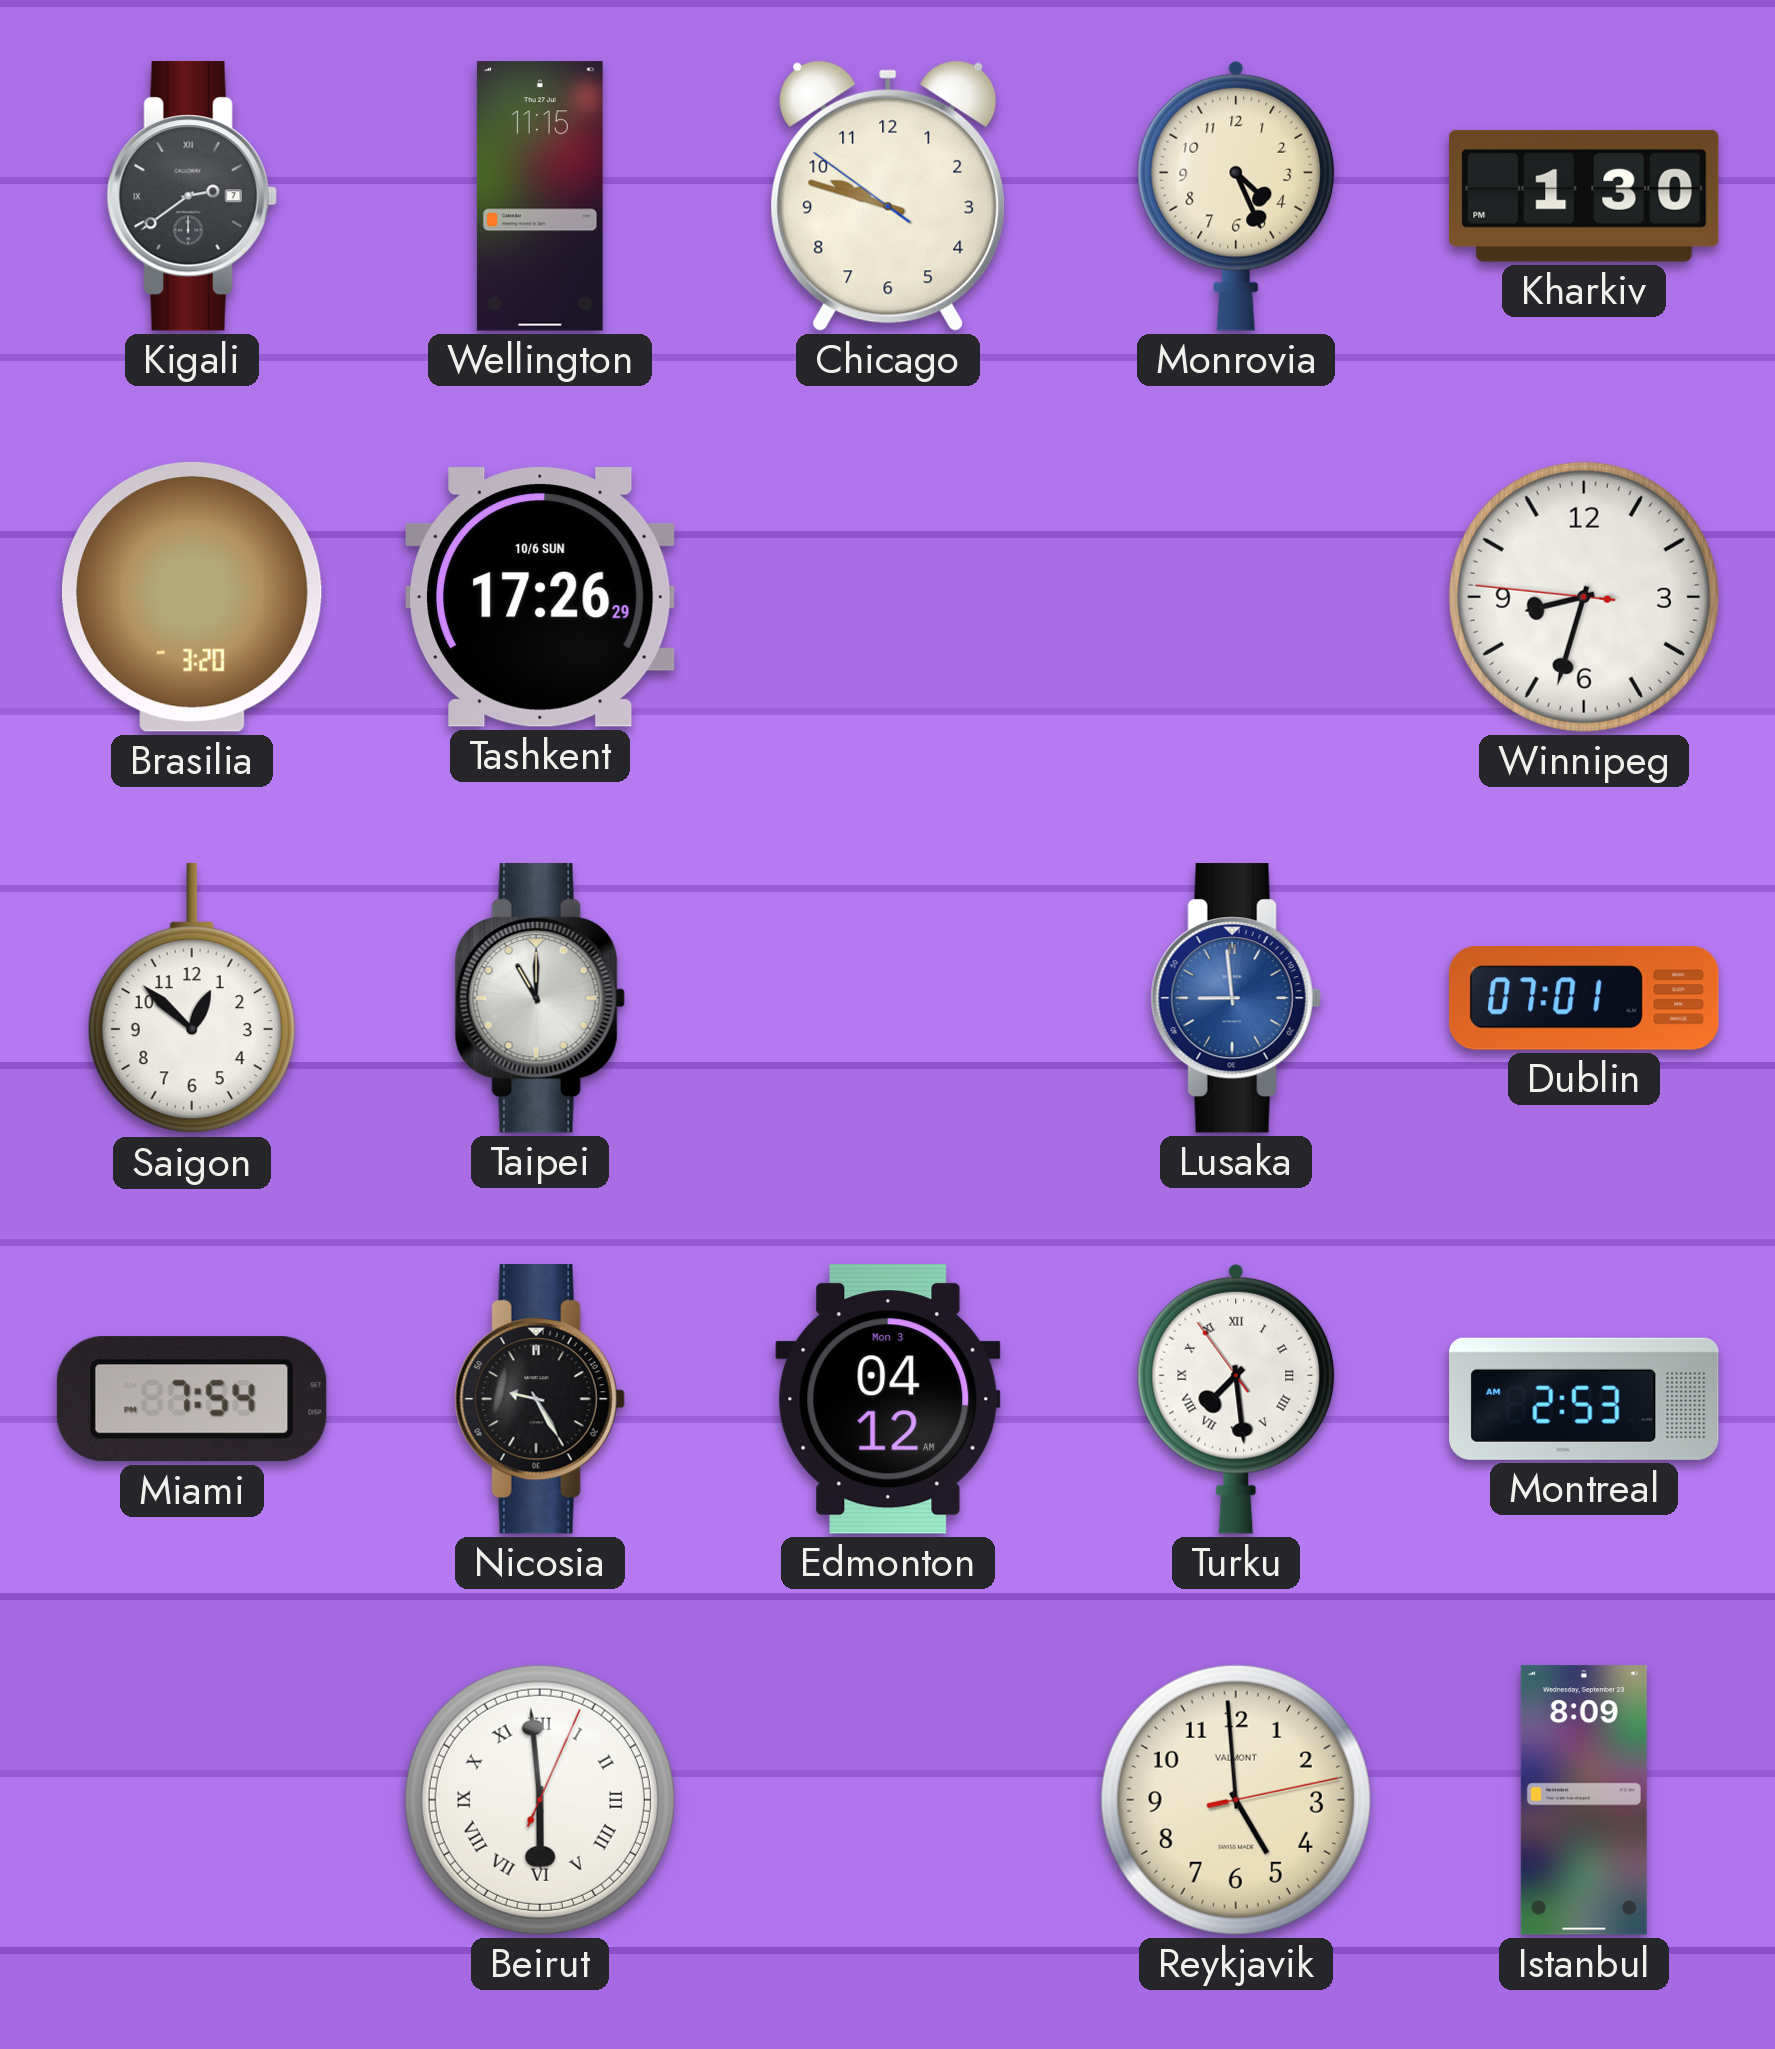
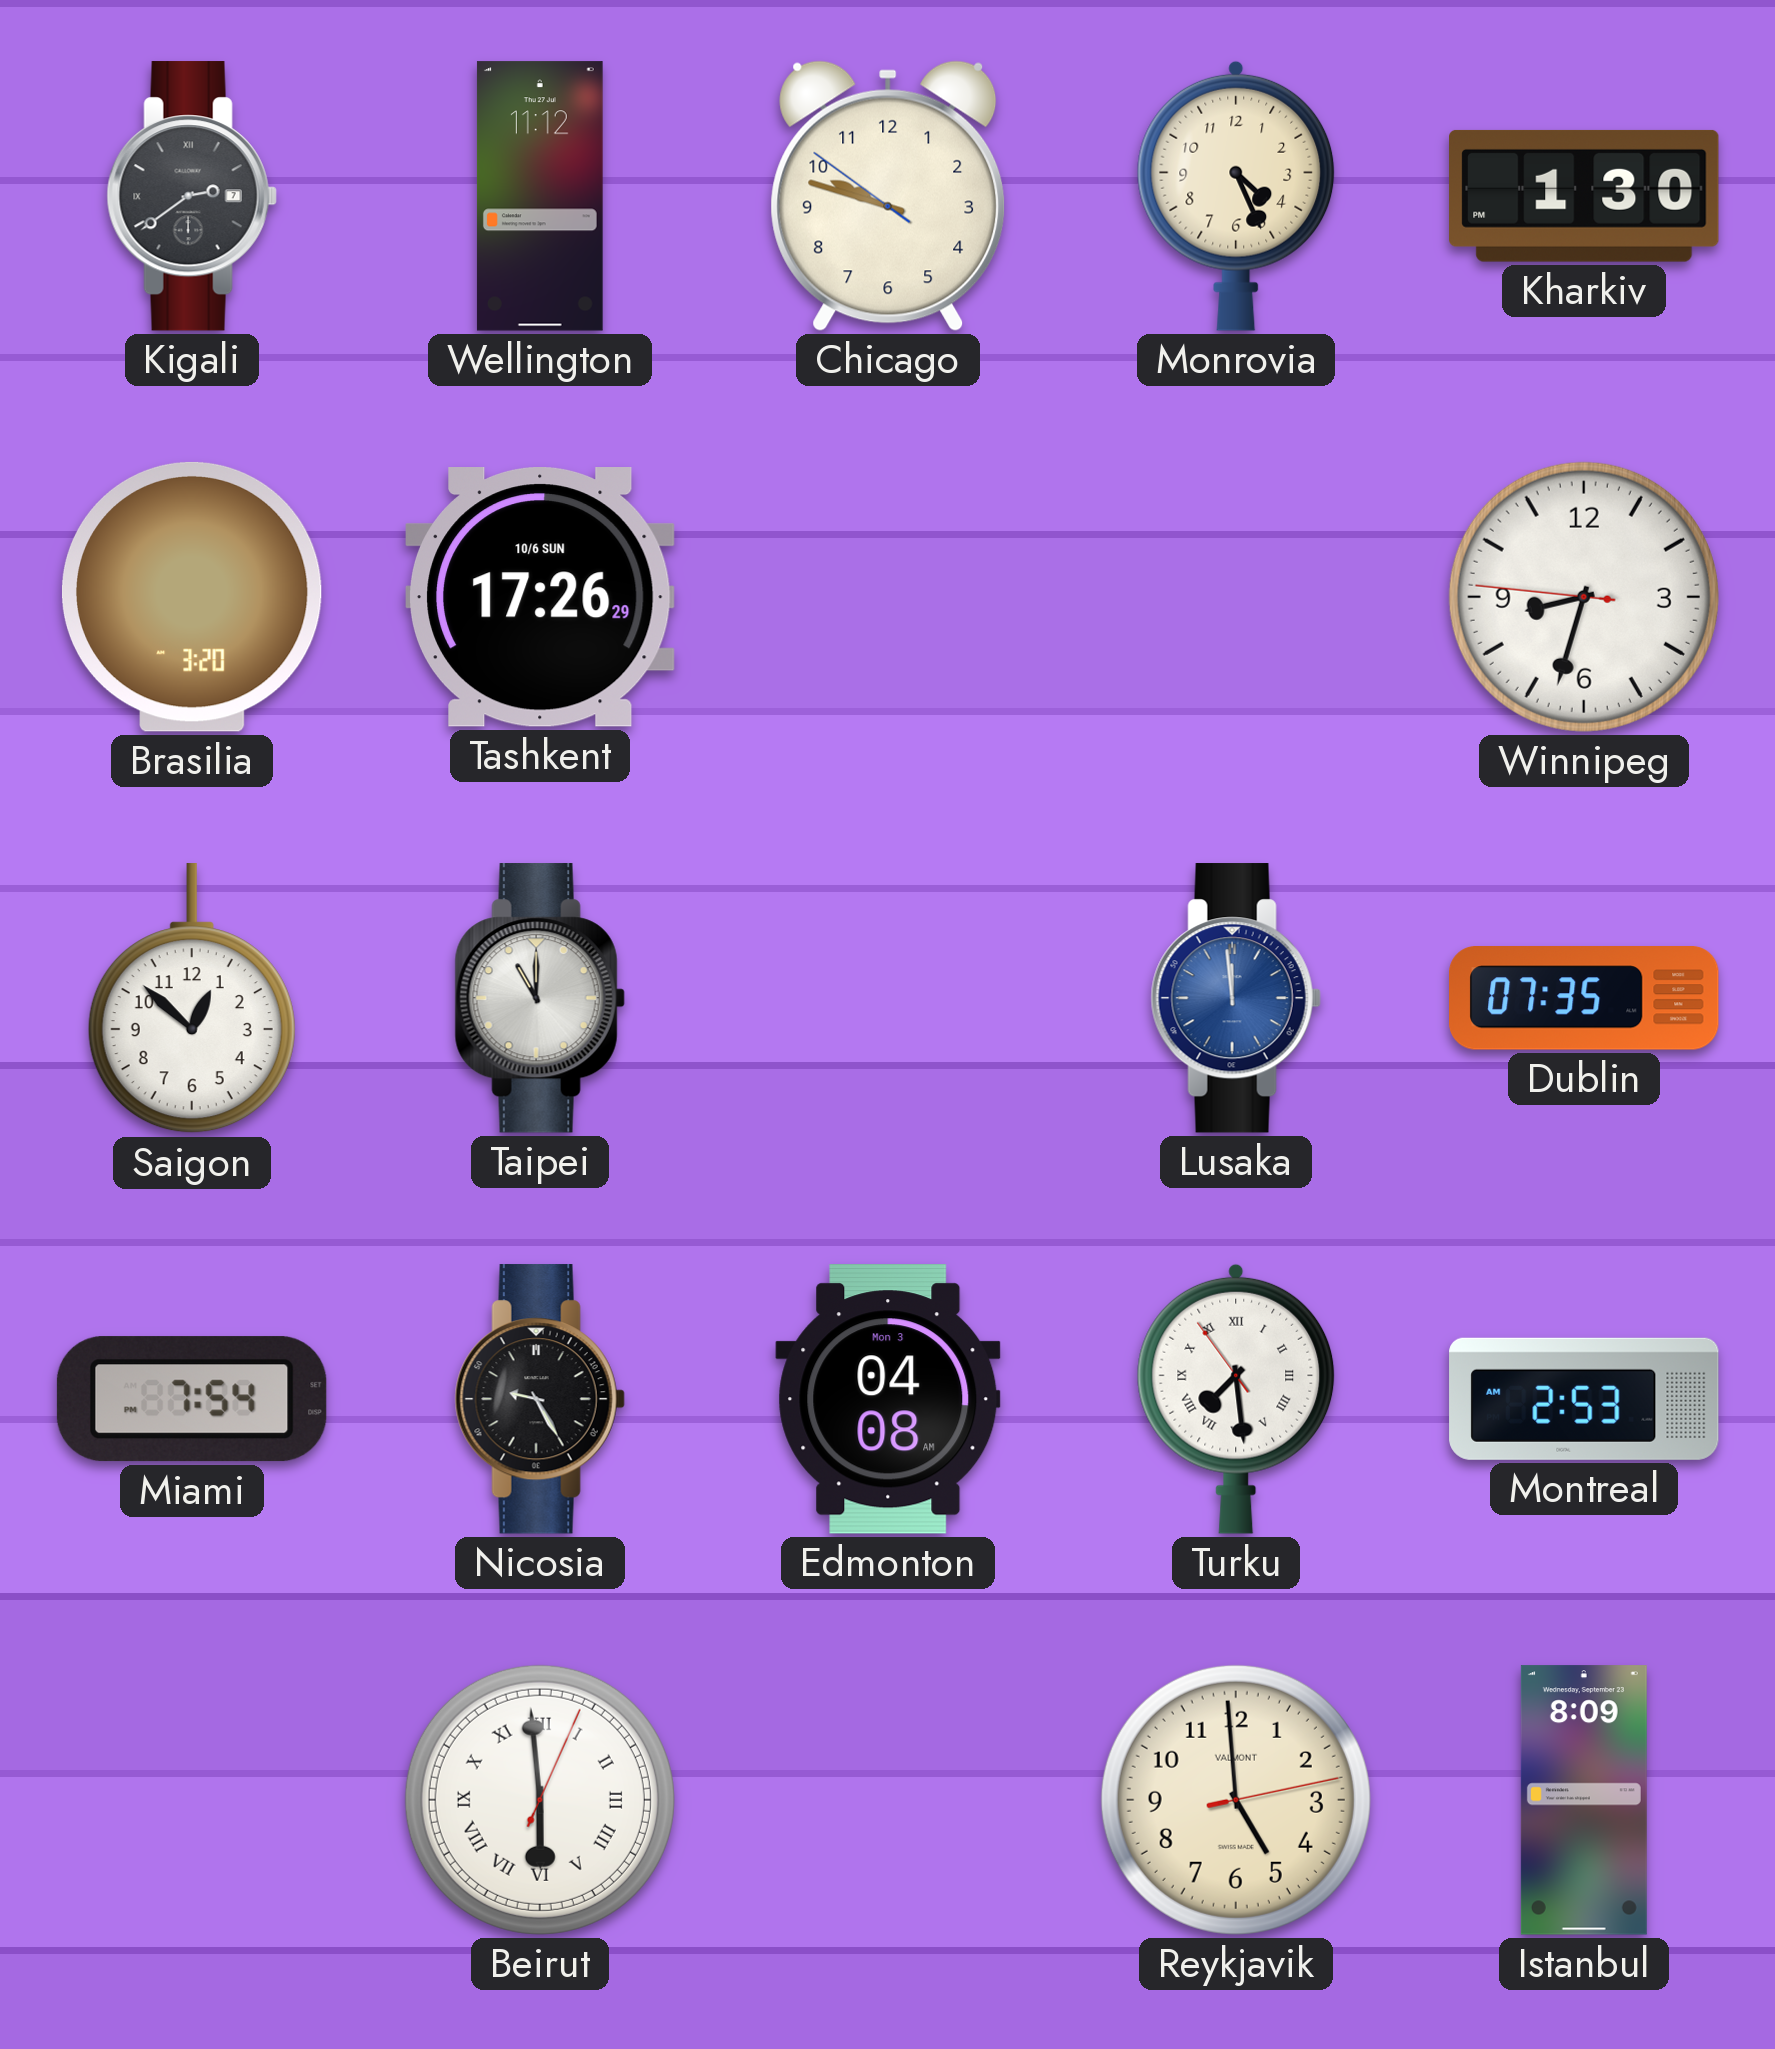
Wellington: 11:15 -> 11:12 (540, 196)
Lusaka: 8:59 -> 11:59 (1236, 998)
Dublin: 07:01 -> 07:35 (1584, 999)
Edmonton: 04:12 -> 04:08 (888, 1399)
